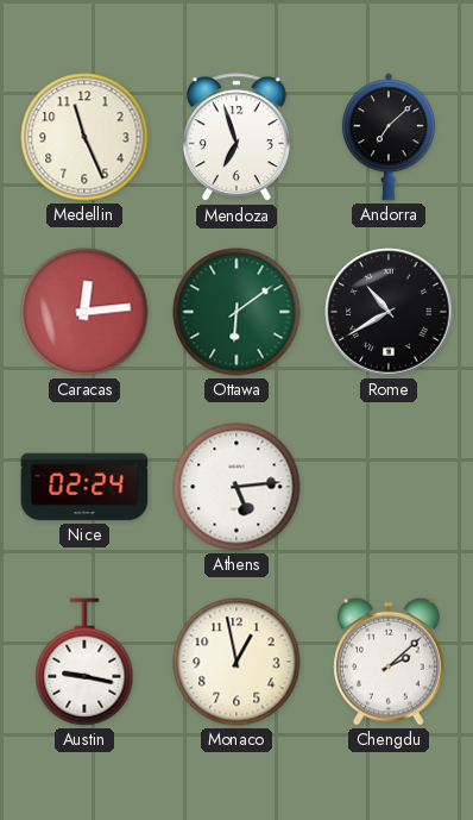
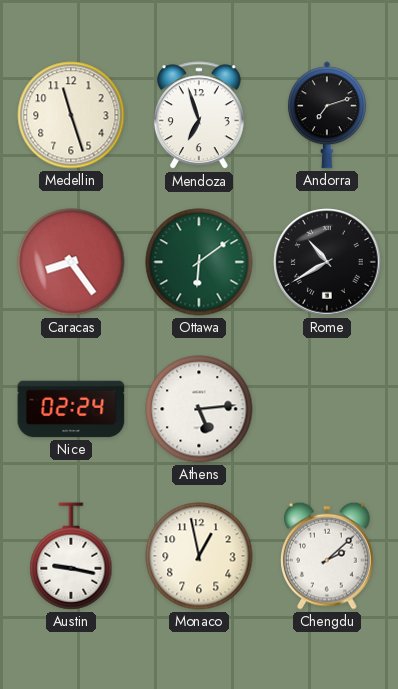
Medellin: 11:26 -> 11:27 (71, 115)
Andorra: 7:08 -> 7:12 (327, 115)
Caracas: 12:14 -> 8:24 (71, 262)
